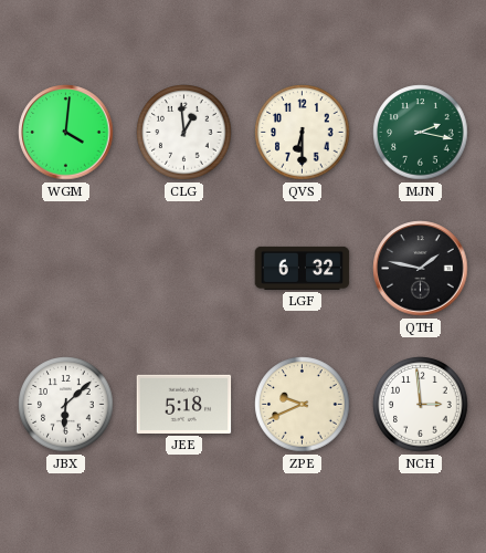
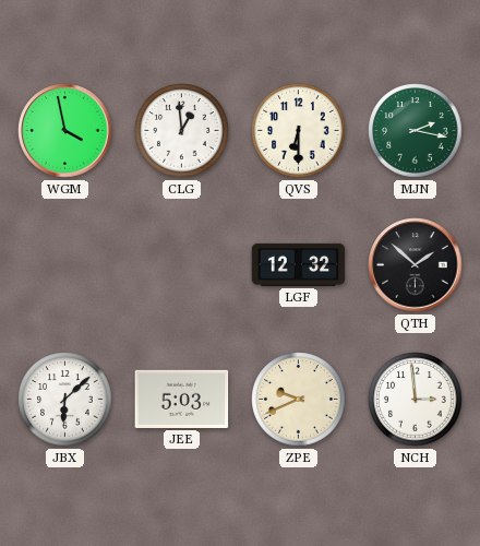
WGM: 4:01 -> 3:58 (65, 131)
LGF: 6:32 -> 12:32 (299, 264)
QTH: 1:47 -> 1:52 (416, 265)
JEE: 5:18 -> 5:03 (182, 399)
